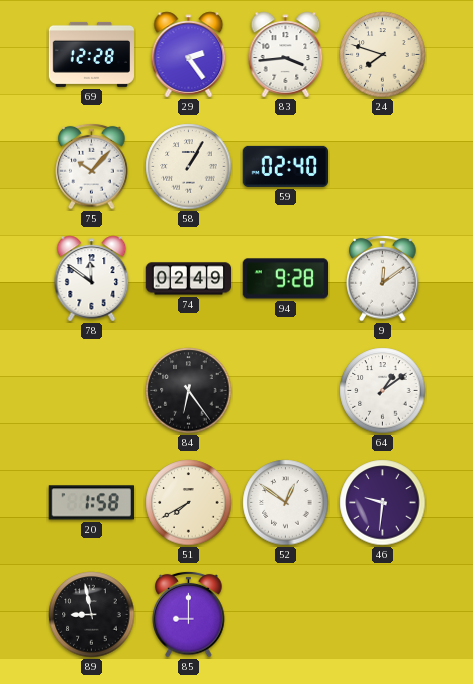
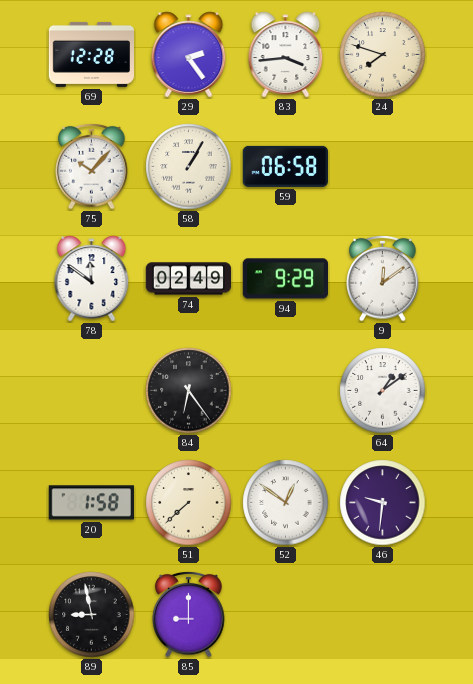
59: 02:40 -> 06:58 (285, 166)
94: 9:28 -> 9:29 (285, 279)
51: 7:40 -> 7:38 (189, 503)
